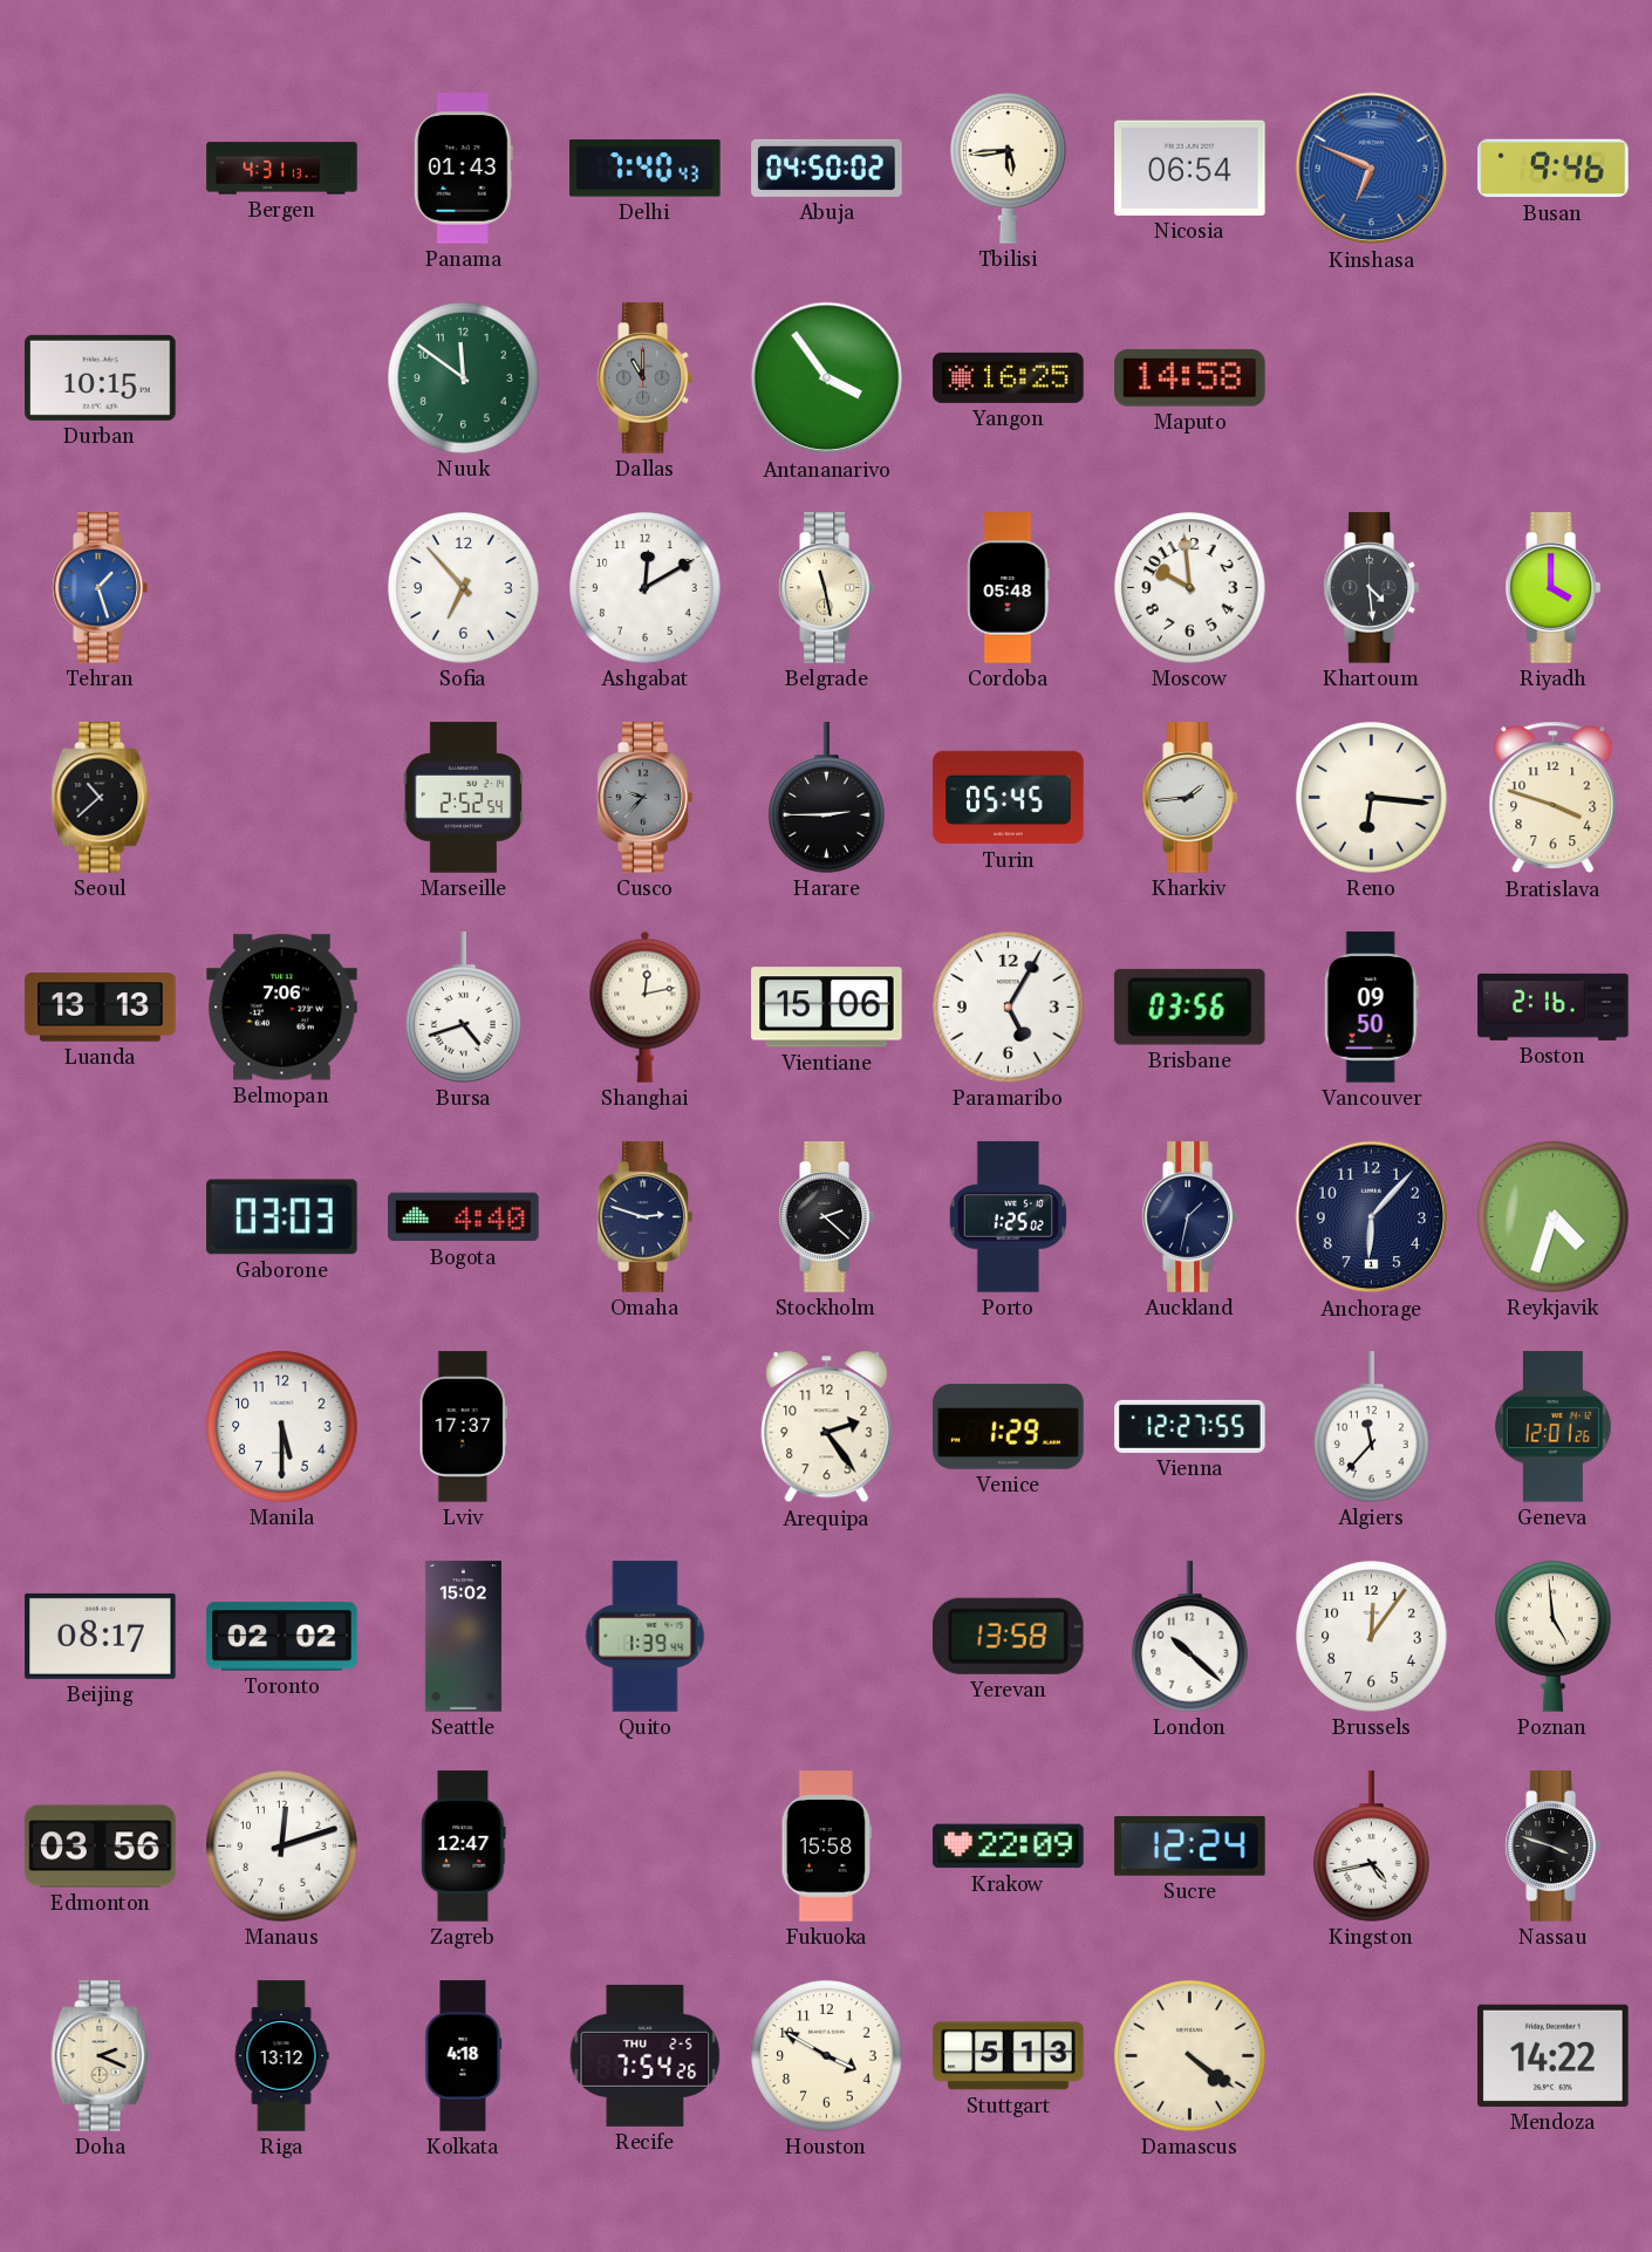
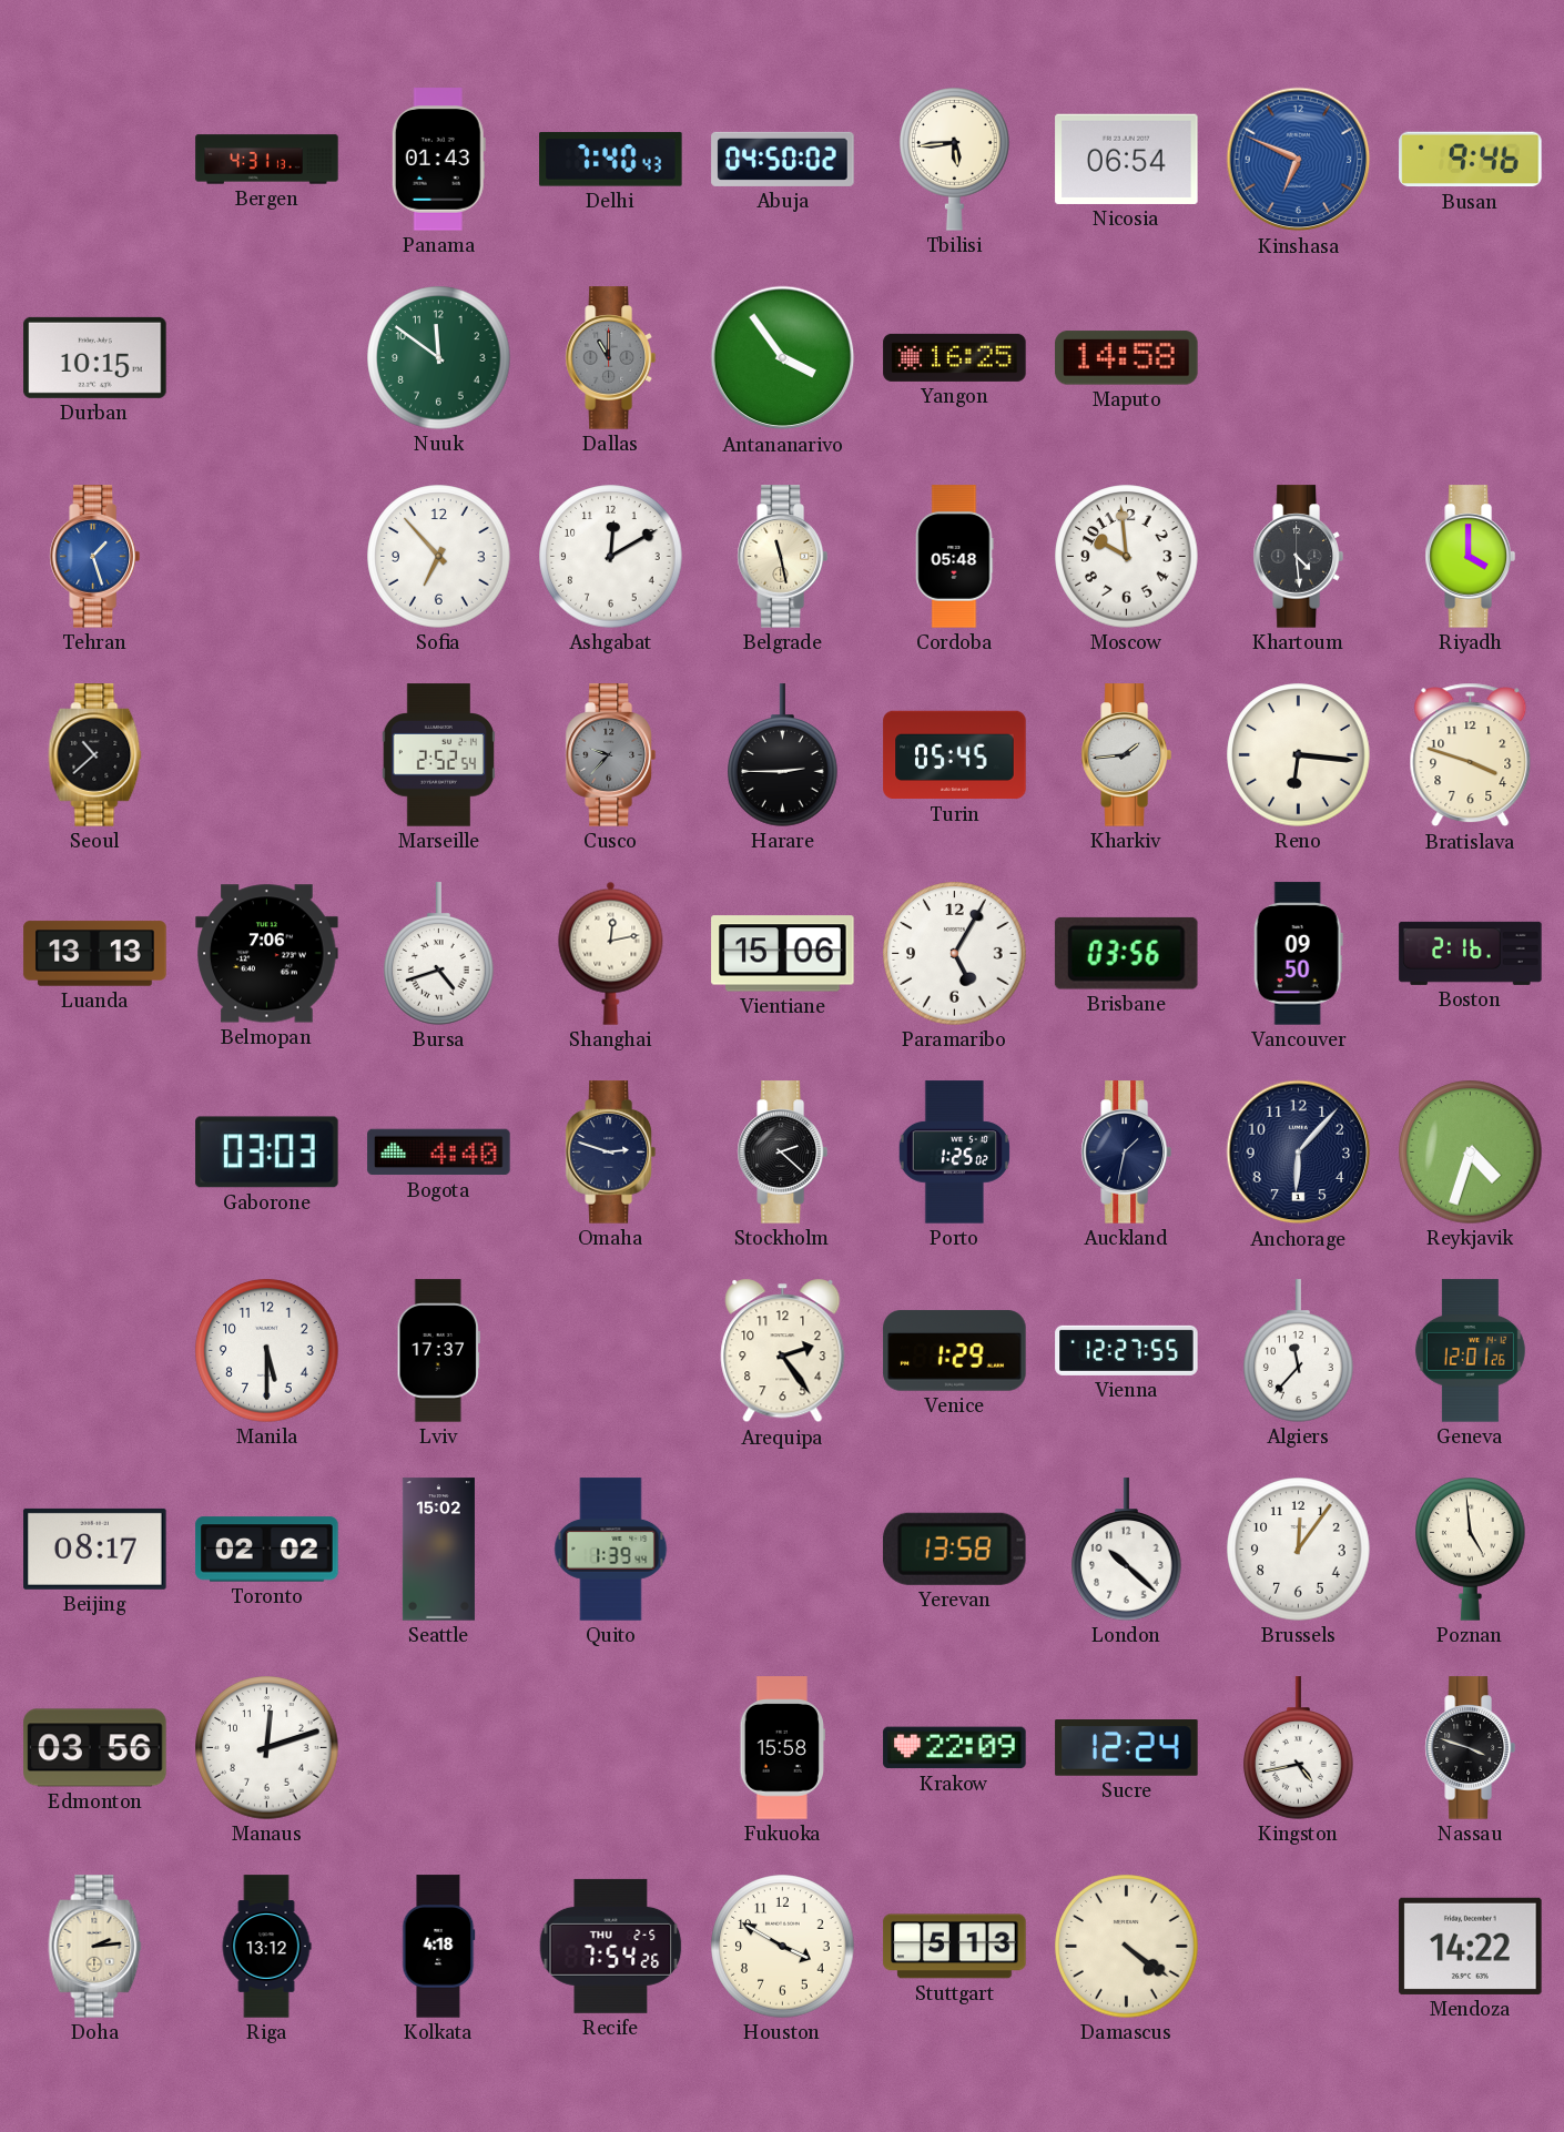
Zagreb: 12:47 -> none (464, 1847)
Doha: 2:19 -> 2:14 (95, 1947)
